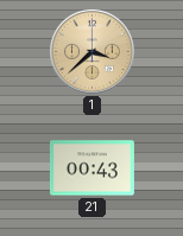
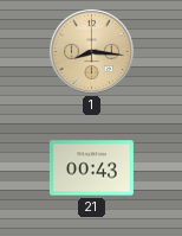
1: 3:38 -> 8:16 (91, 51)
